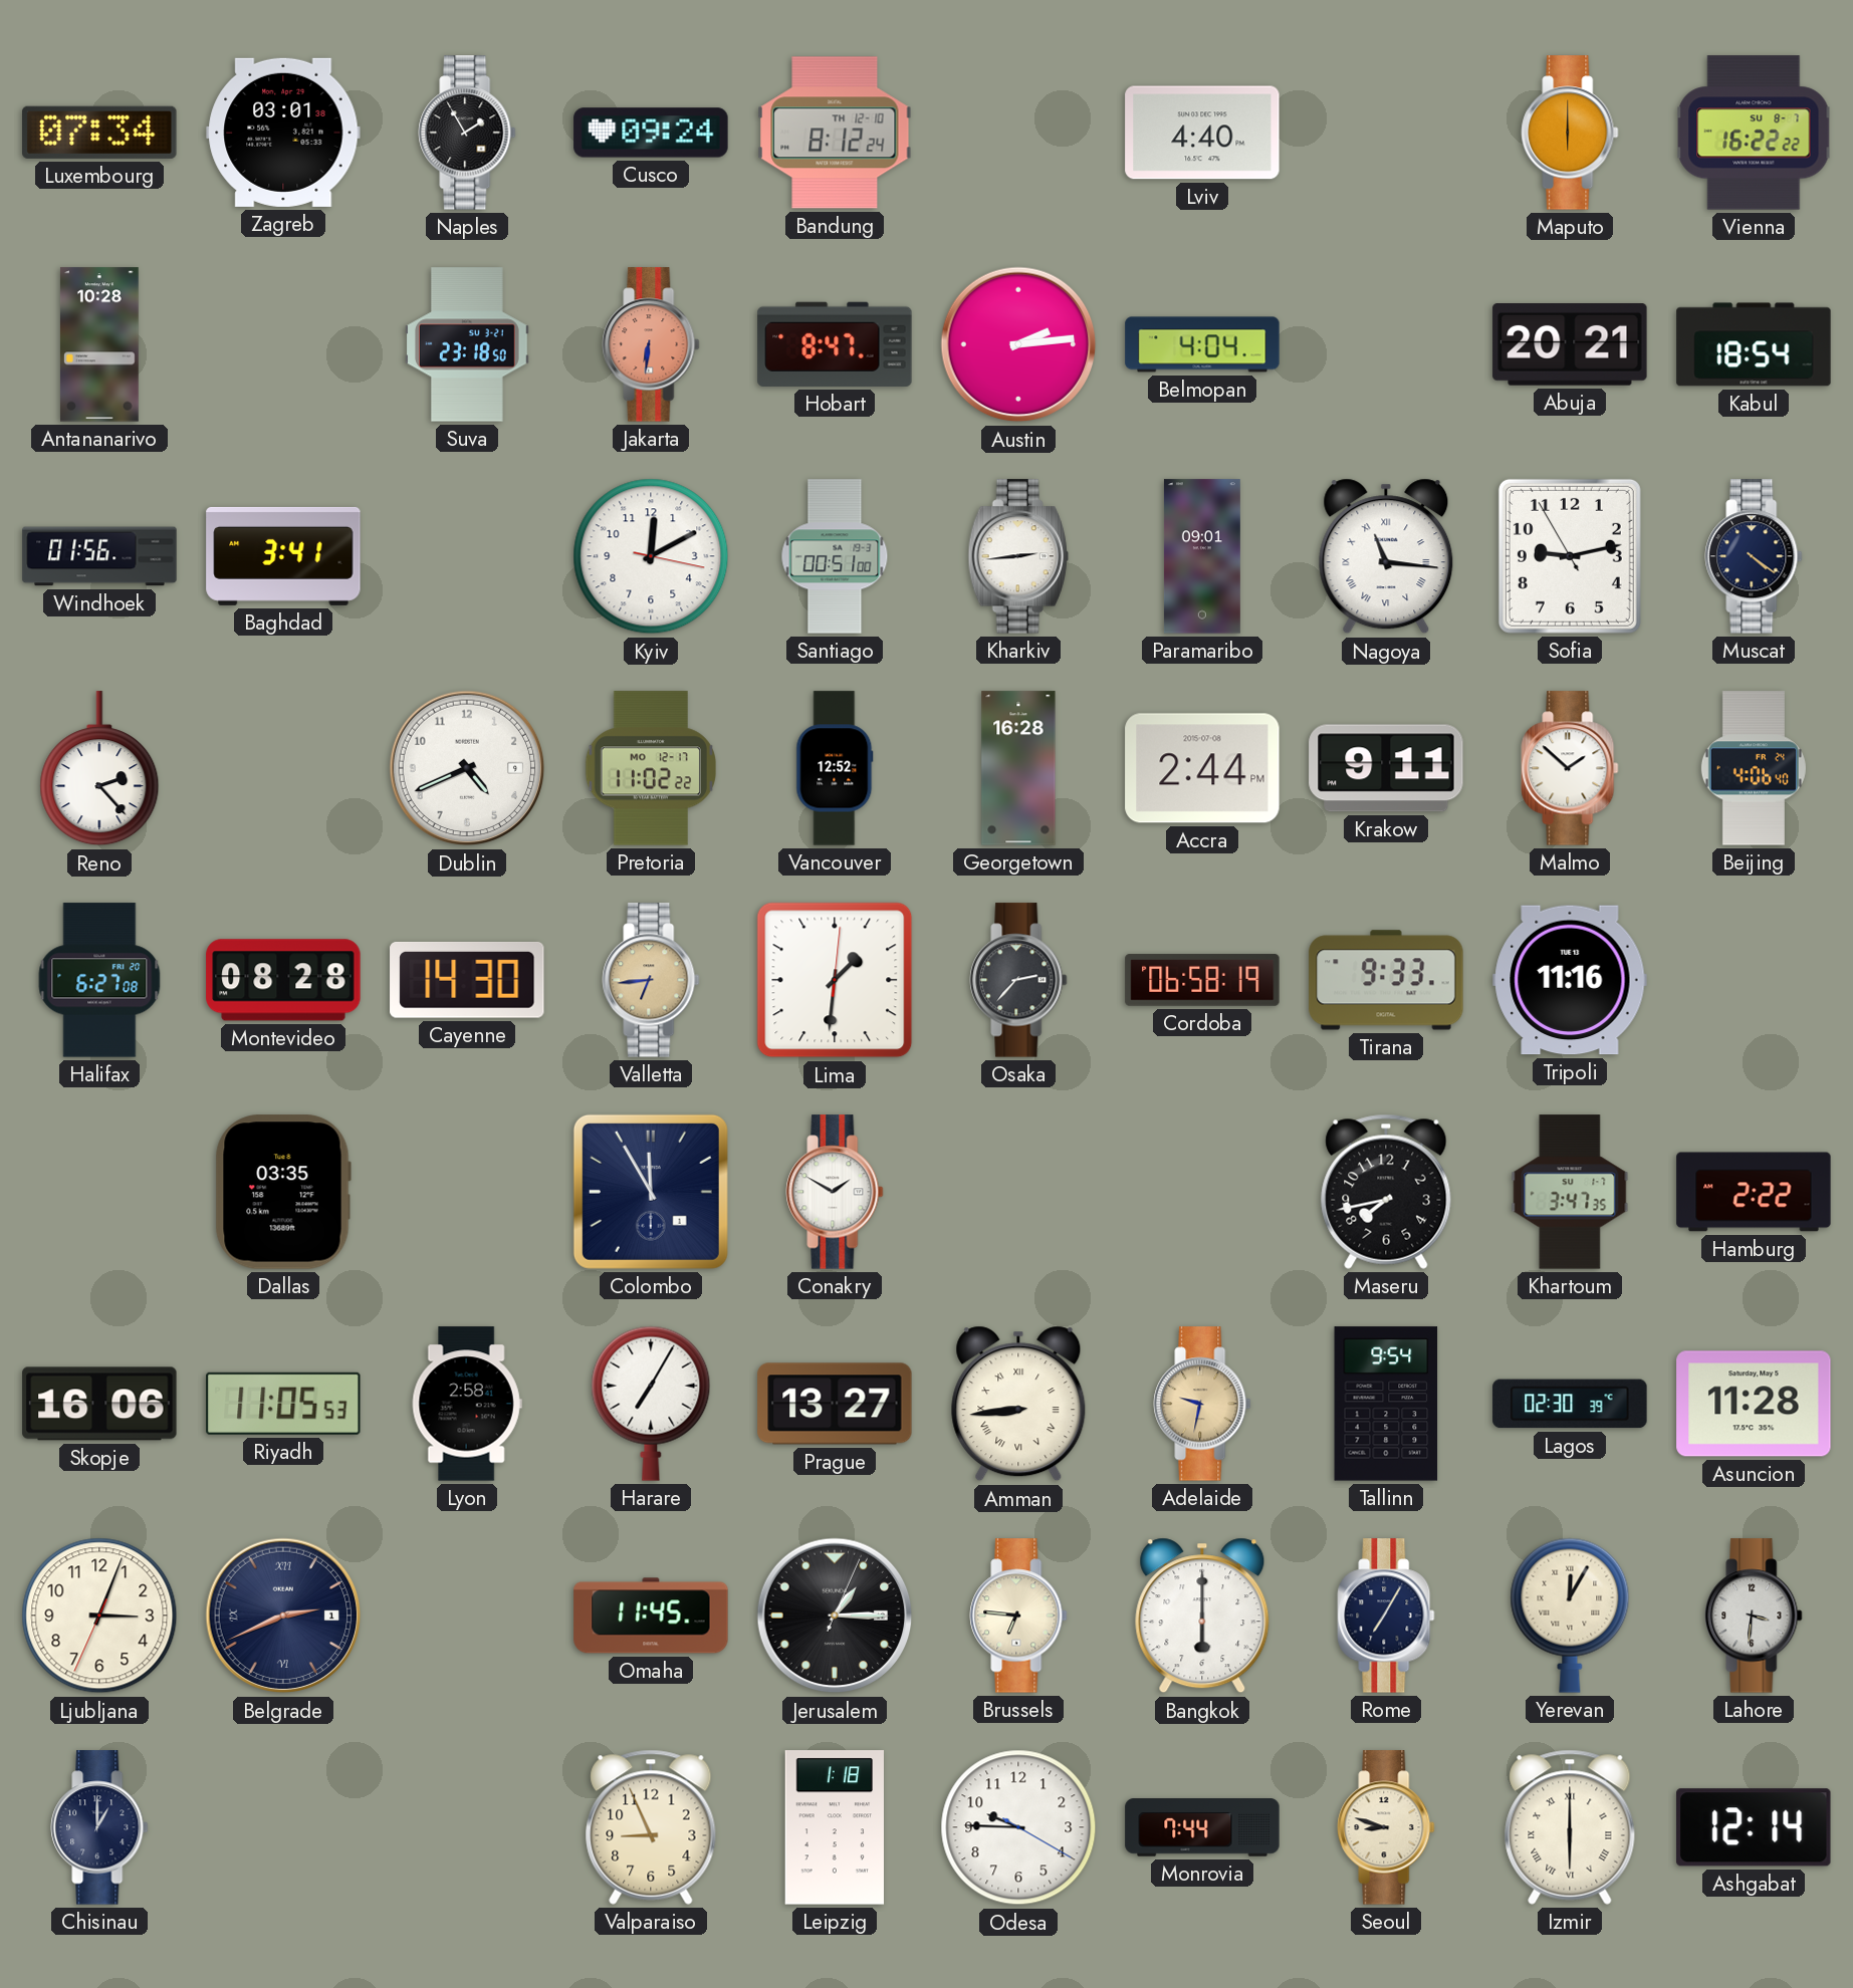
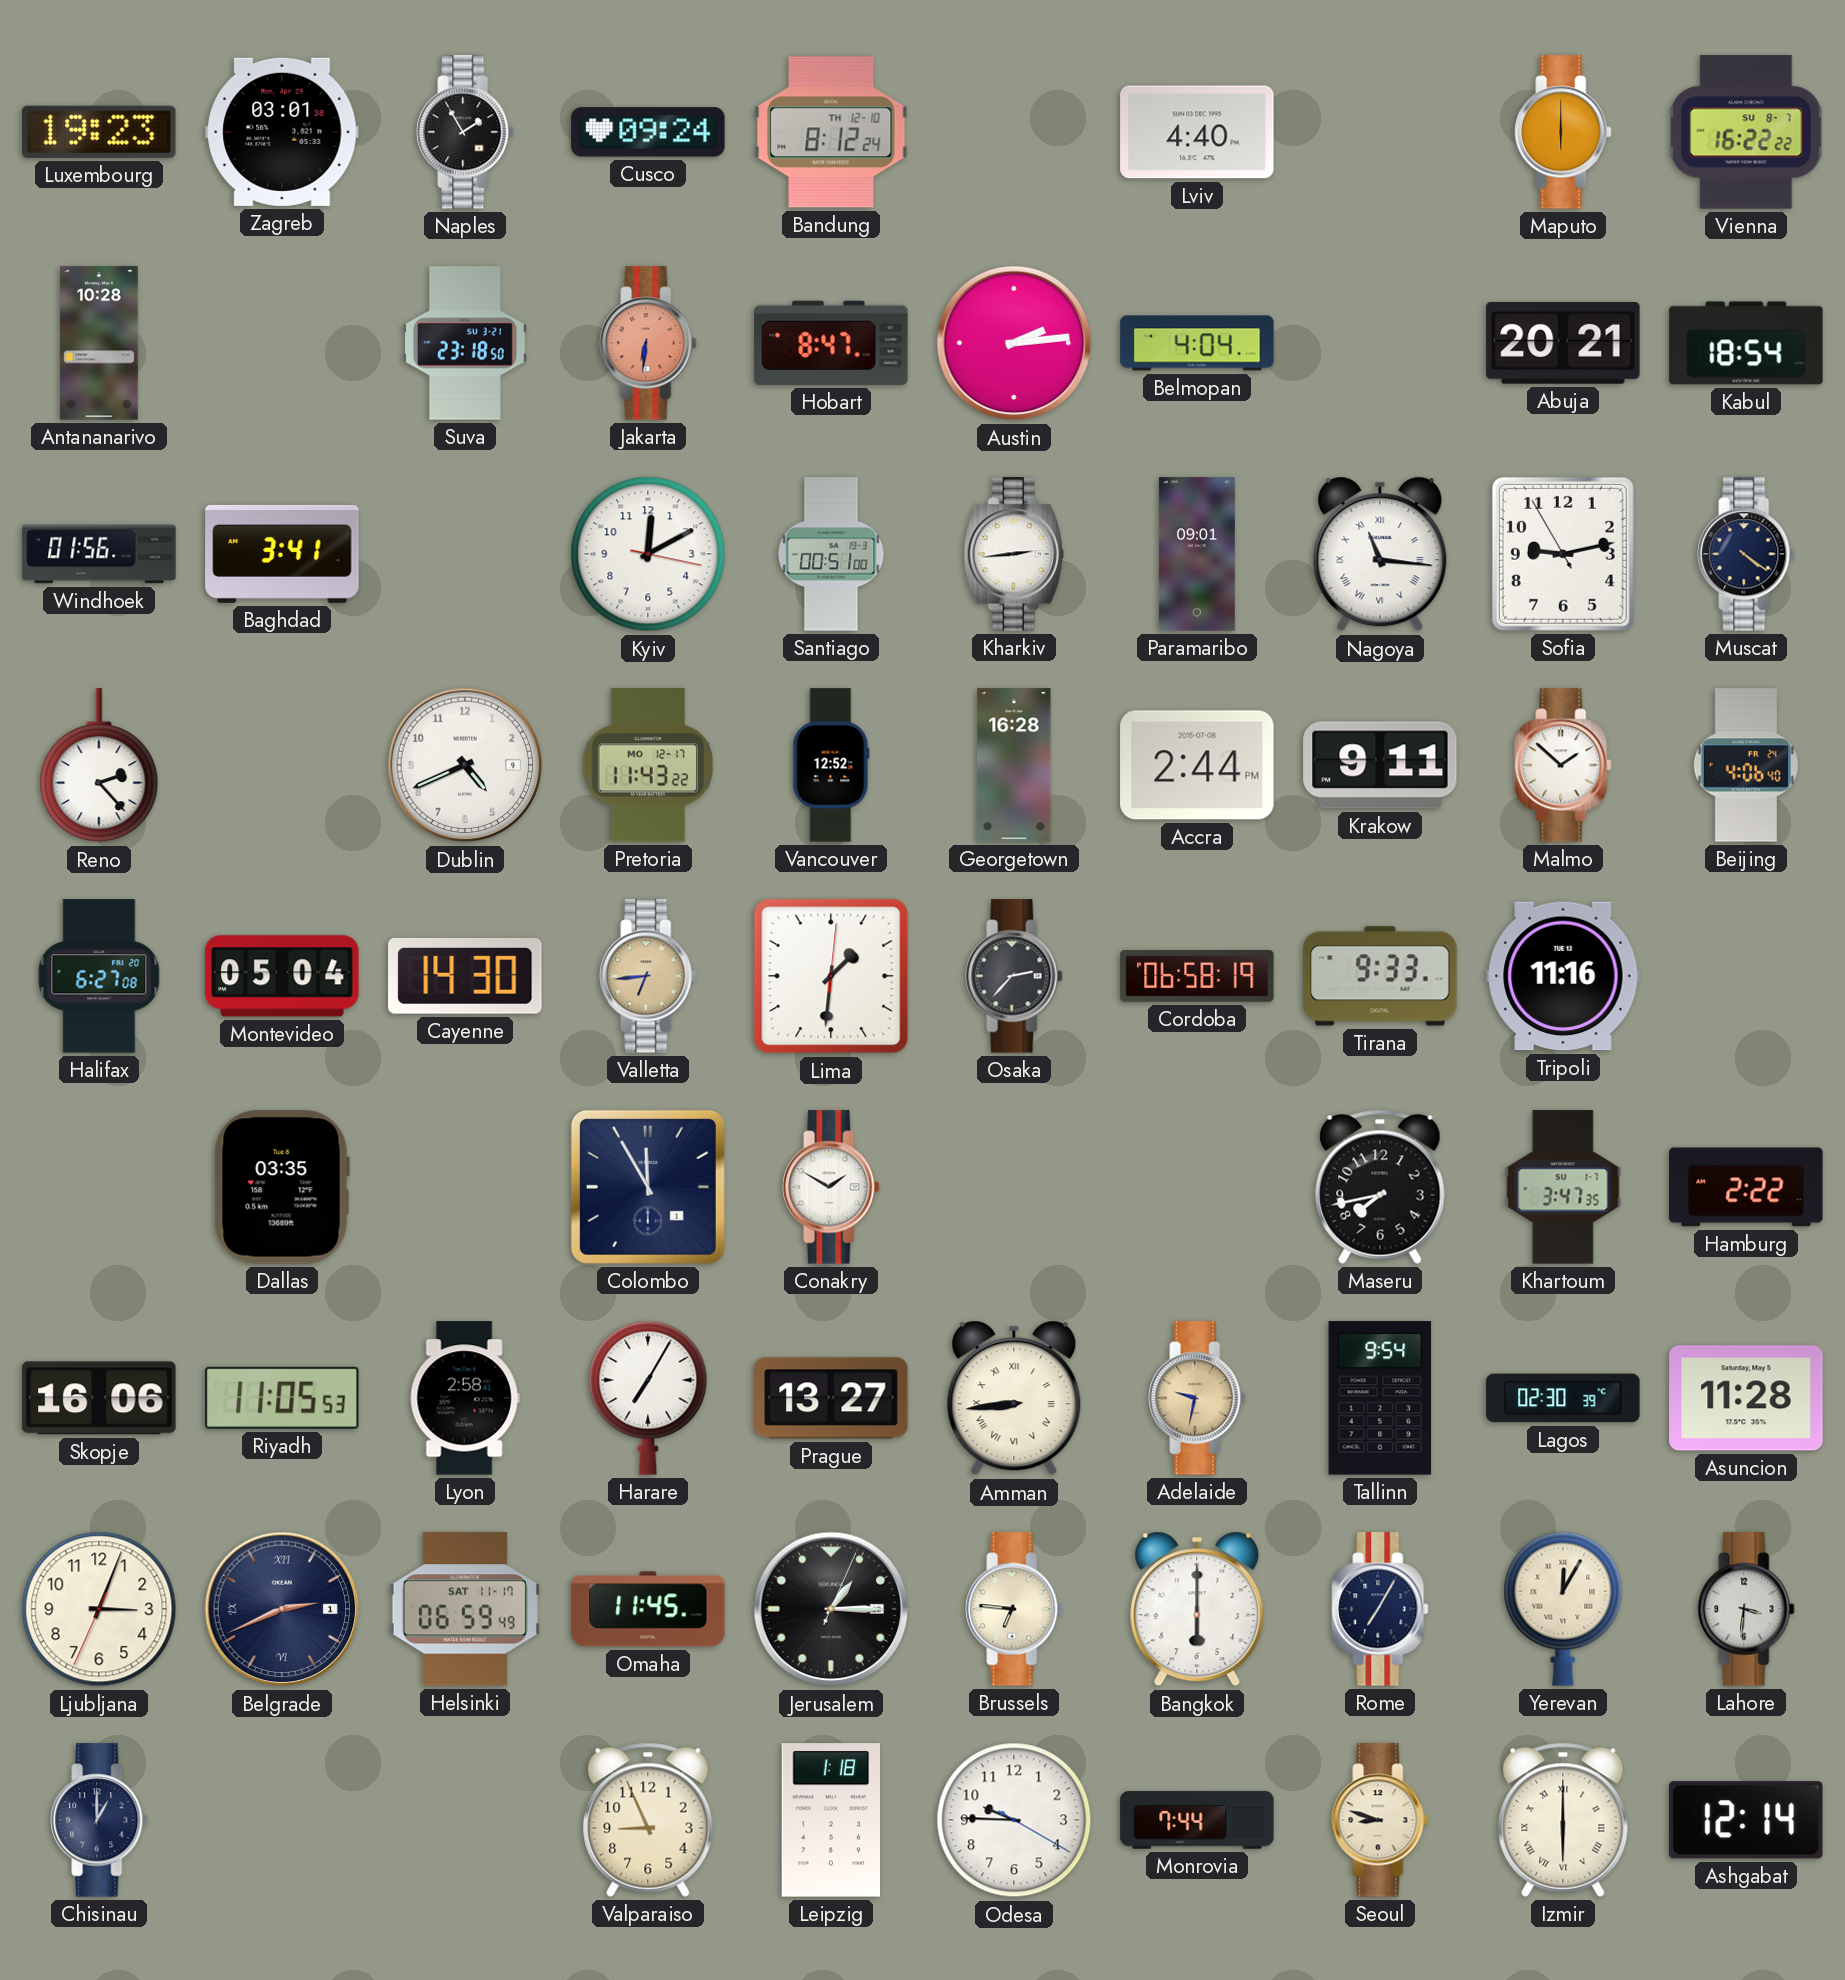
Luxembourg: 07:34 -> 19:23 (99, 132)
Pretoria: 11:02 -> 11:43 (647, 765)
Montevideo: 08:28 -> 05:04 (282, 976)
Helsinki: none -> 06:59 (465, 1609)
